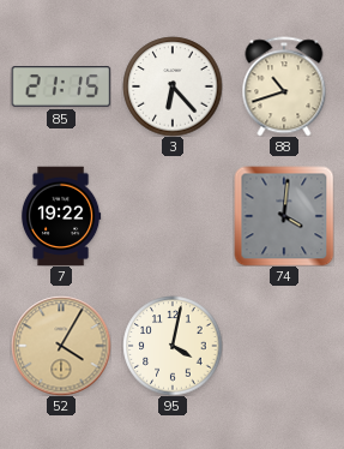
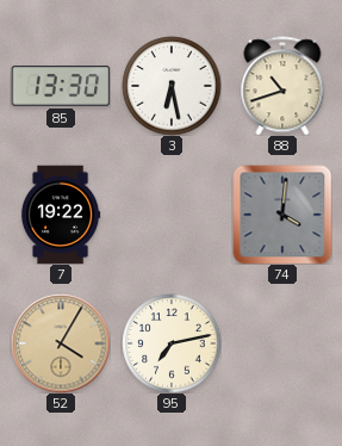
85: 21:15 -> 13:30 (61, 87)
3: 6:23 -> 6:28 (172, 86)
95: 4:02 -> 7:13 (172, 343)
